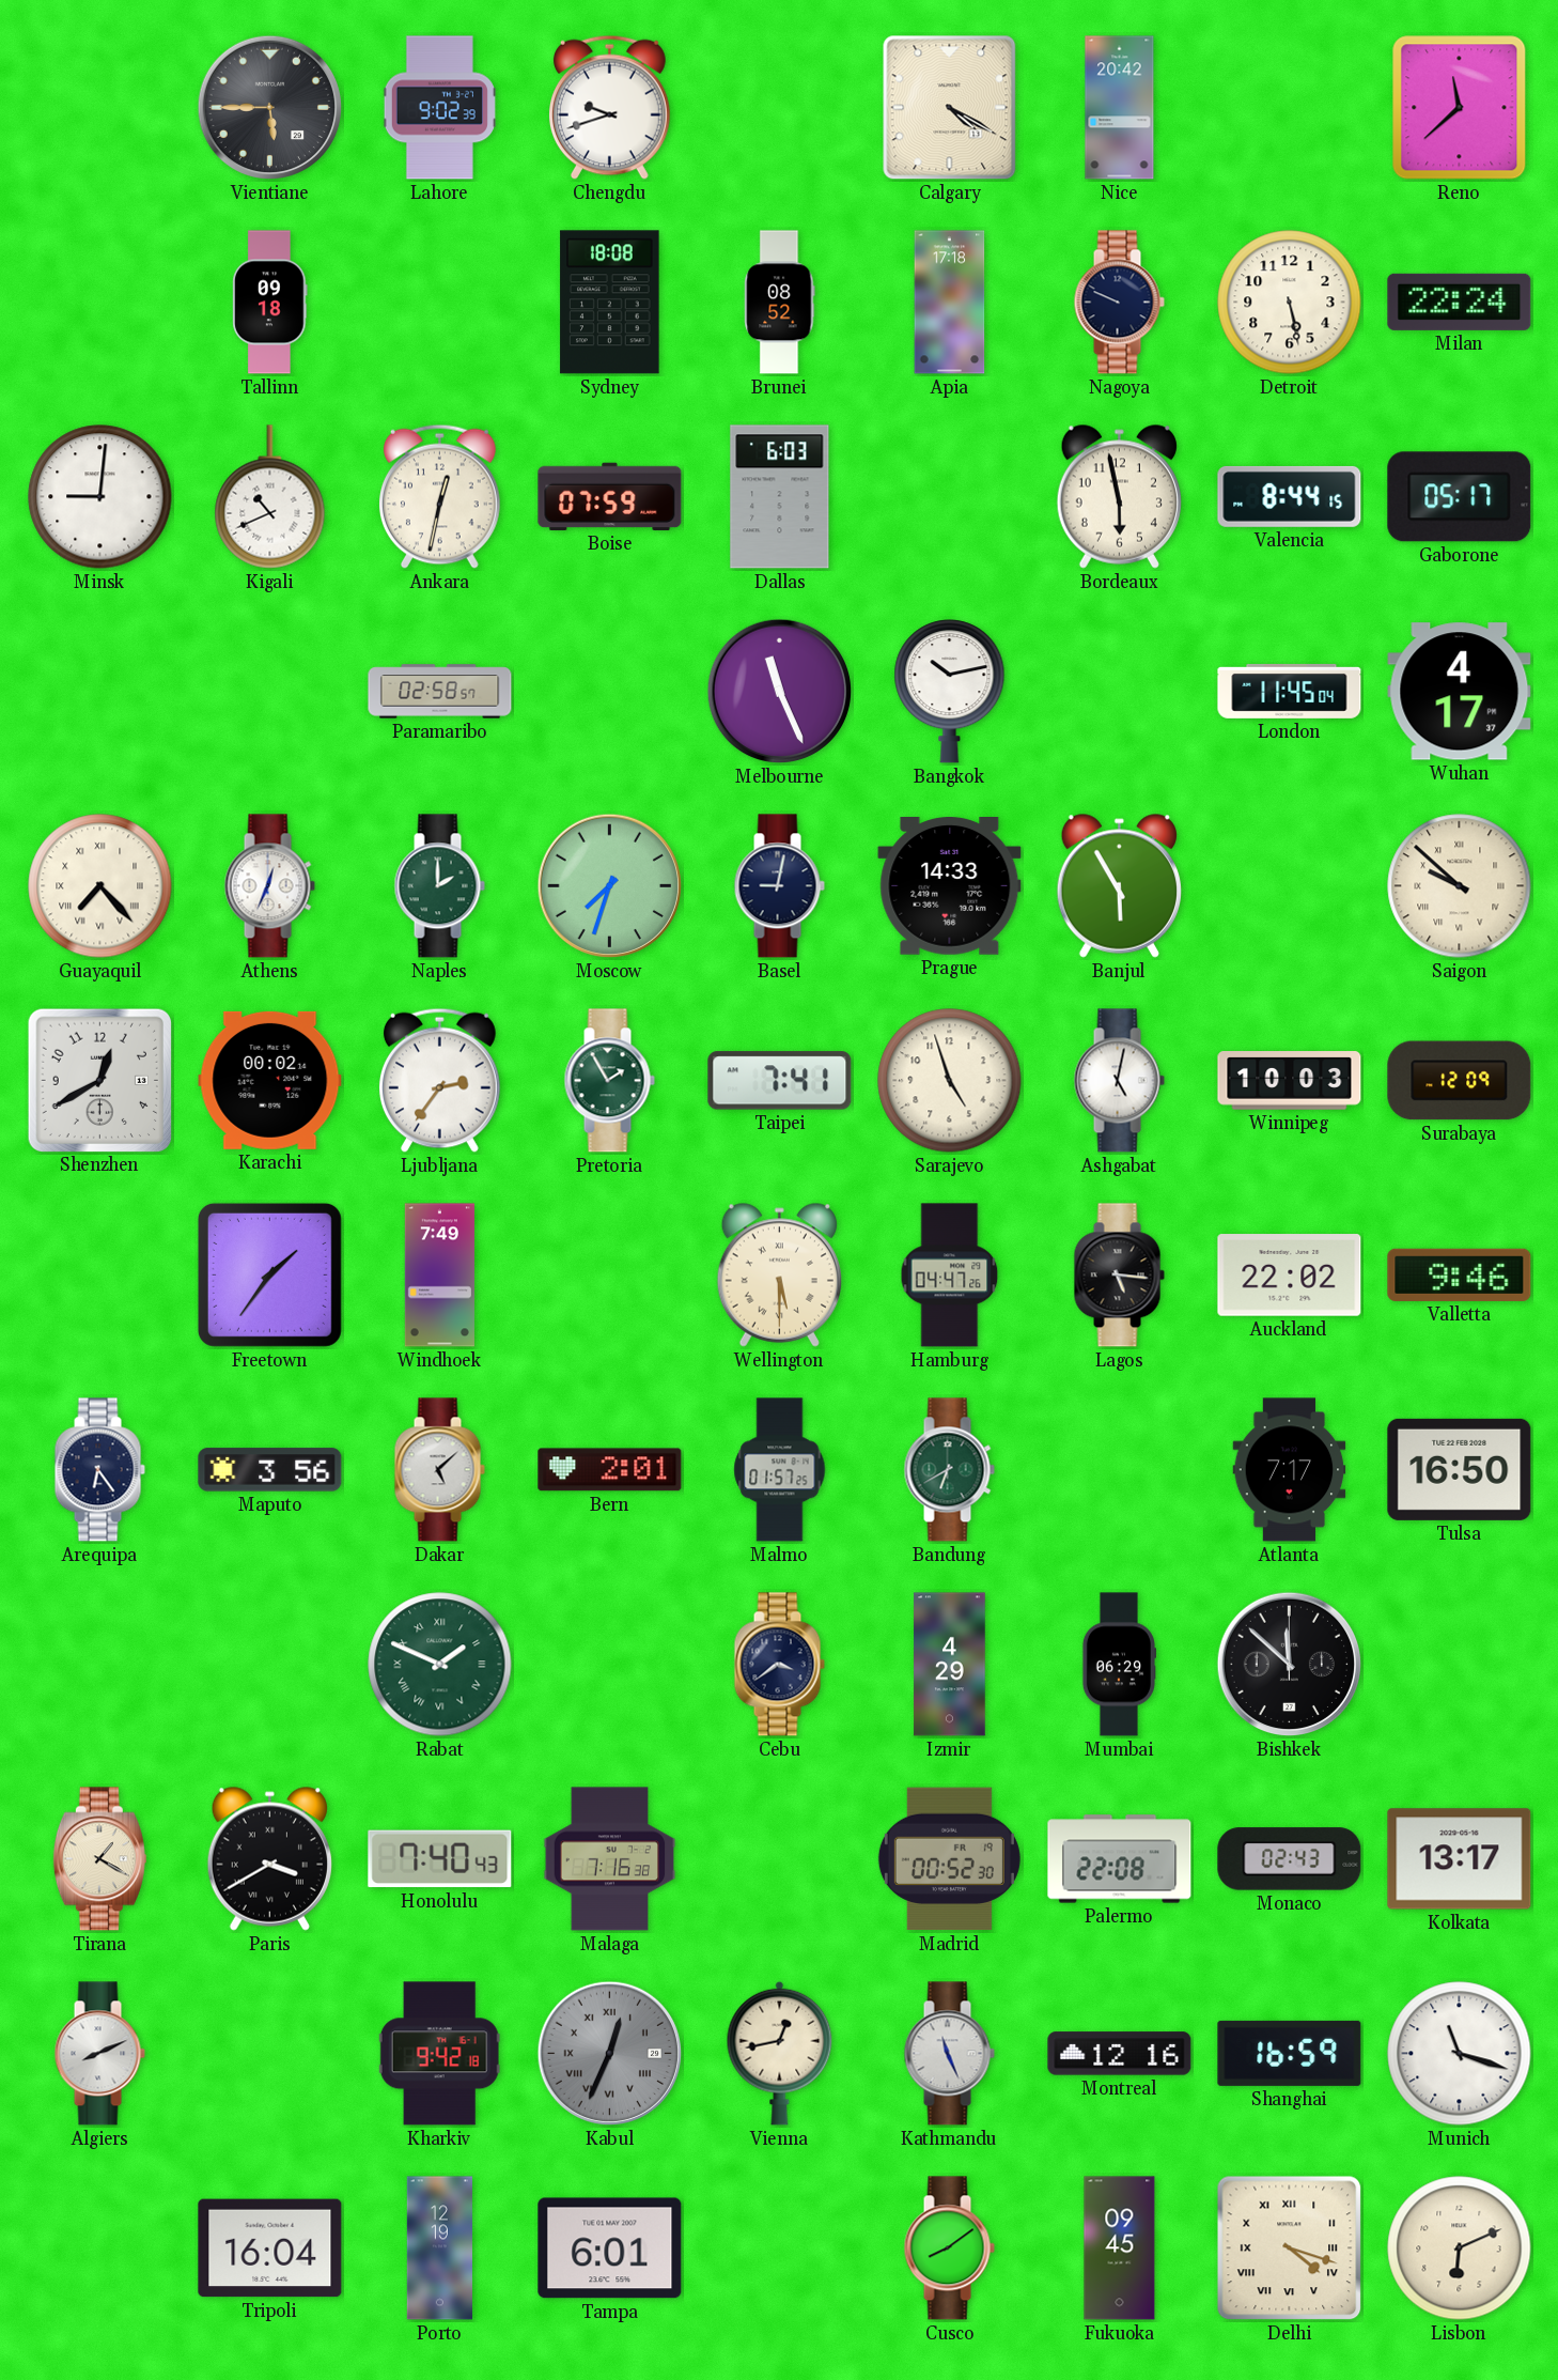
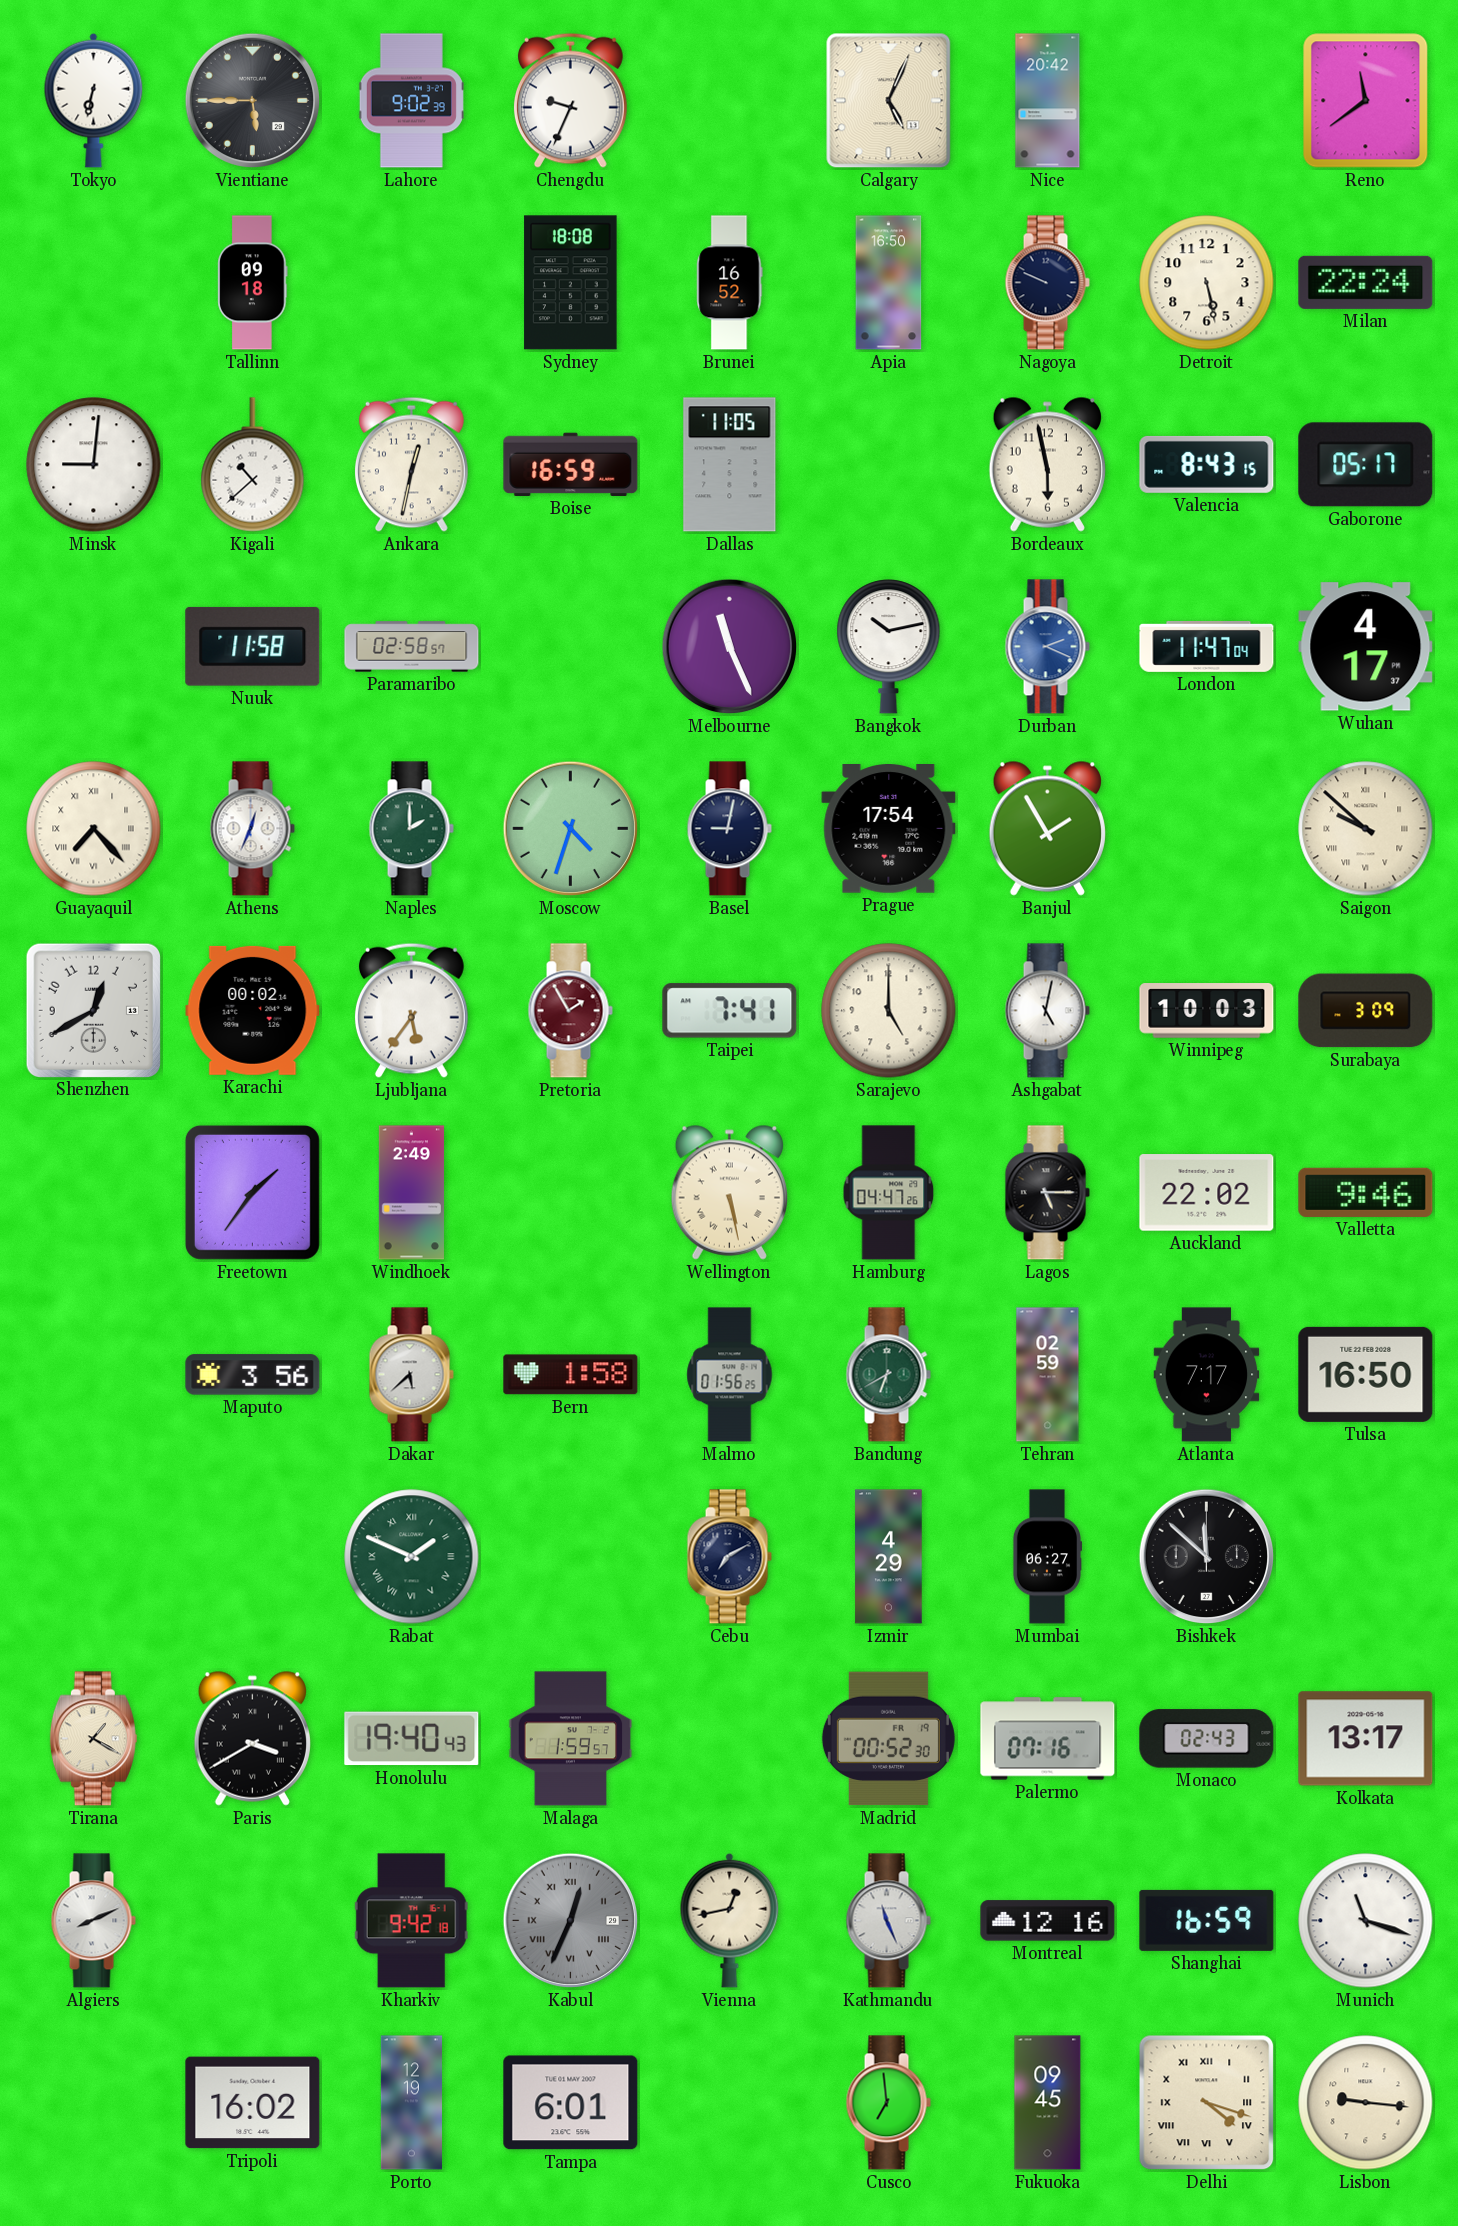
Tokyo: none -> 6:32 (94, 100)
Chengdu: 9:42 -> 9:34 (570, 100)
Calgary: 4:20 -> 5:04 (889, 101)
Reno: 11:38 -> 11:39 (1366, 101)
Brunei: 08:52 -> 16:52 (730, 283)
Apia: 17:18 -> 16:50 (889, 283)
Kigali: 10:41 -> 10:38 (253, 465)
Boise: 07:59 -> 16:59 (571, 464)
Dallas: 6:03 -> 11:05 (730, 465)
Valencia: 8:44 -> 8:43 (1207, 464)
Nuuk: none -> 11:58 (253, 646)
Durban: none -> 2:19 (1047, 647)
London: 11:45 -> 11:47 (1207, 646)
Moscow: 7:33 -> 4:33 (571, 829)
Prague: 14:33 -> 17:54 (889, 829)
Banjul: 5:55 -> 1:55 (1047, 828)
Ljubljana: 2:36 -> 5:36 (411, 1010)
Pretoria dial: green -> burgundy (570, 1011)
Sarajevo: 4:57 -> 5:00 (889, 1011)
Surabaya: 12:09 -> 3:09 (1366, 1011)
Windhoek: 7:49 -> 2:49 (411, 1193)
Wellington: 5:30 -> 5:28 (729, 1192)
Lagos: 5:16 -> 5:15 (1047, 1193)
Arequipa: 6:24 -> none (99, 1470)
Dakar: 5:08 -> 5:38 (411, 1375)
Bern: 2:01 -> 1:58 (571, 1375)
Malmo: 01:57 -> 01:56 (730, 1375)
Tehran: none -> 02:59 (1048, 1375)
Cebu: 3:39 -> 7:10 (729, 1557)
Mumbai: 06:29 -> 06:27 (1046, 1557)
Honolulu: 7:40 -> 19:40 (412, 1739)
Malaga: 7:16 -> 1:59 (571, 1739)
Palermo: 22:08 -> 07:16 (1048, 1739)
Tripoli: 16:04 -> 16:02 (253, 2103)
Cusco: 8:09 -> 6:59 (888, 2103)
Lisbon: 6:11 -> 9:16 (1366, 2103)
